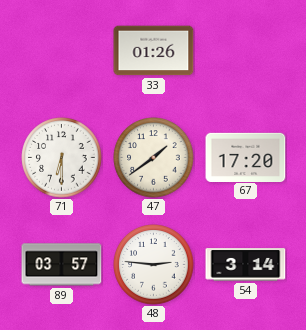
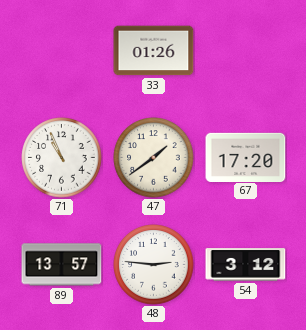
71: 6:30 -> 10:56 (62, 158)
89: 03:57 -> 13:57 (62, 265)
54: 3:14 -> 3:12 (246, 265)
